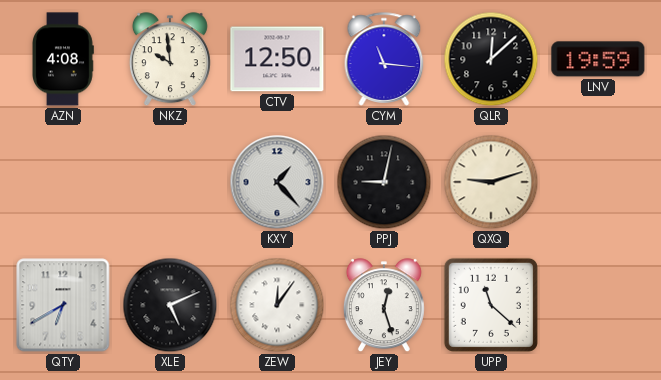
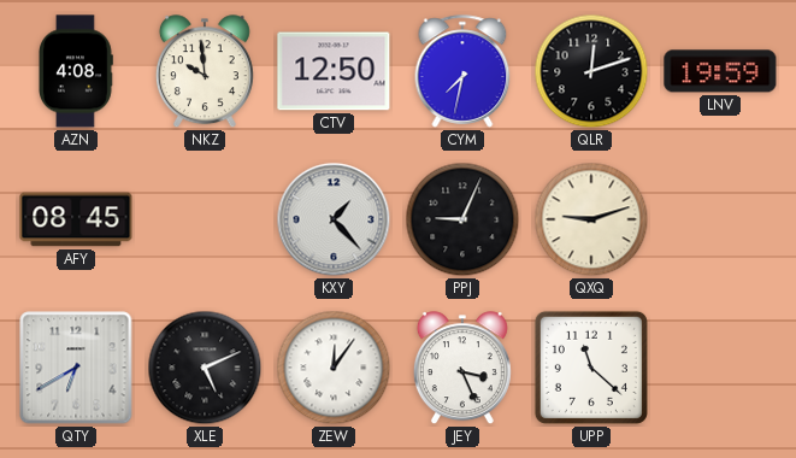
CYM: 11:16 -> 7:32 (462, 71)
QLR: 12:08 -> 12:12 (591, 71)
AFY: none -> 08:45 (76, 219)
PPJ: 9:02 -> 9:04 (462, 219)
JEY: 12:27 -> 3:26 (462, 369)
